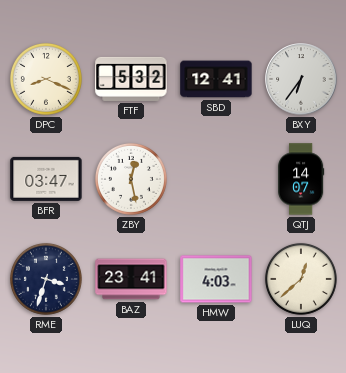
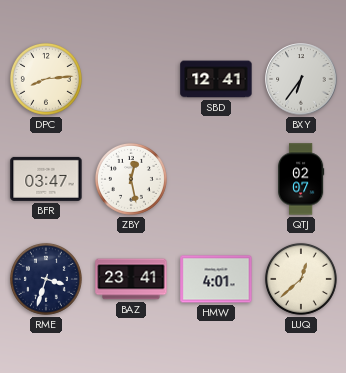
DPC: 8:19 -> 8:14 (46, 79)
FTF: 5:32 -> none (131, 79)
QTJ: 14:07 -> 02:07 (302, 179)
HMW: 4:03 -> 4:01 (216, 279)
